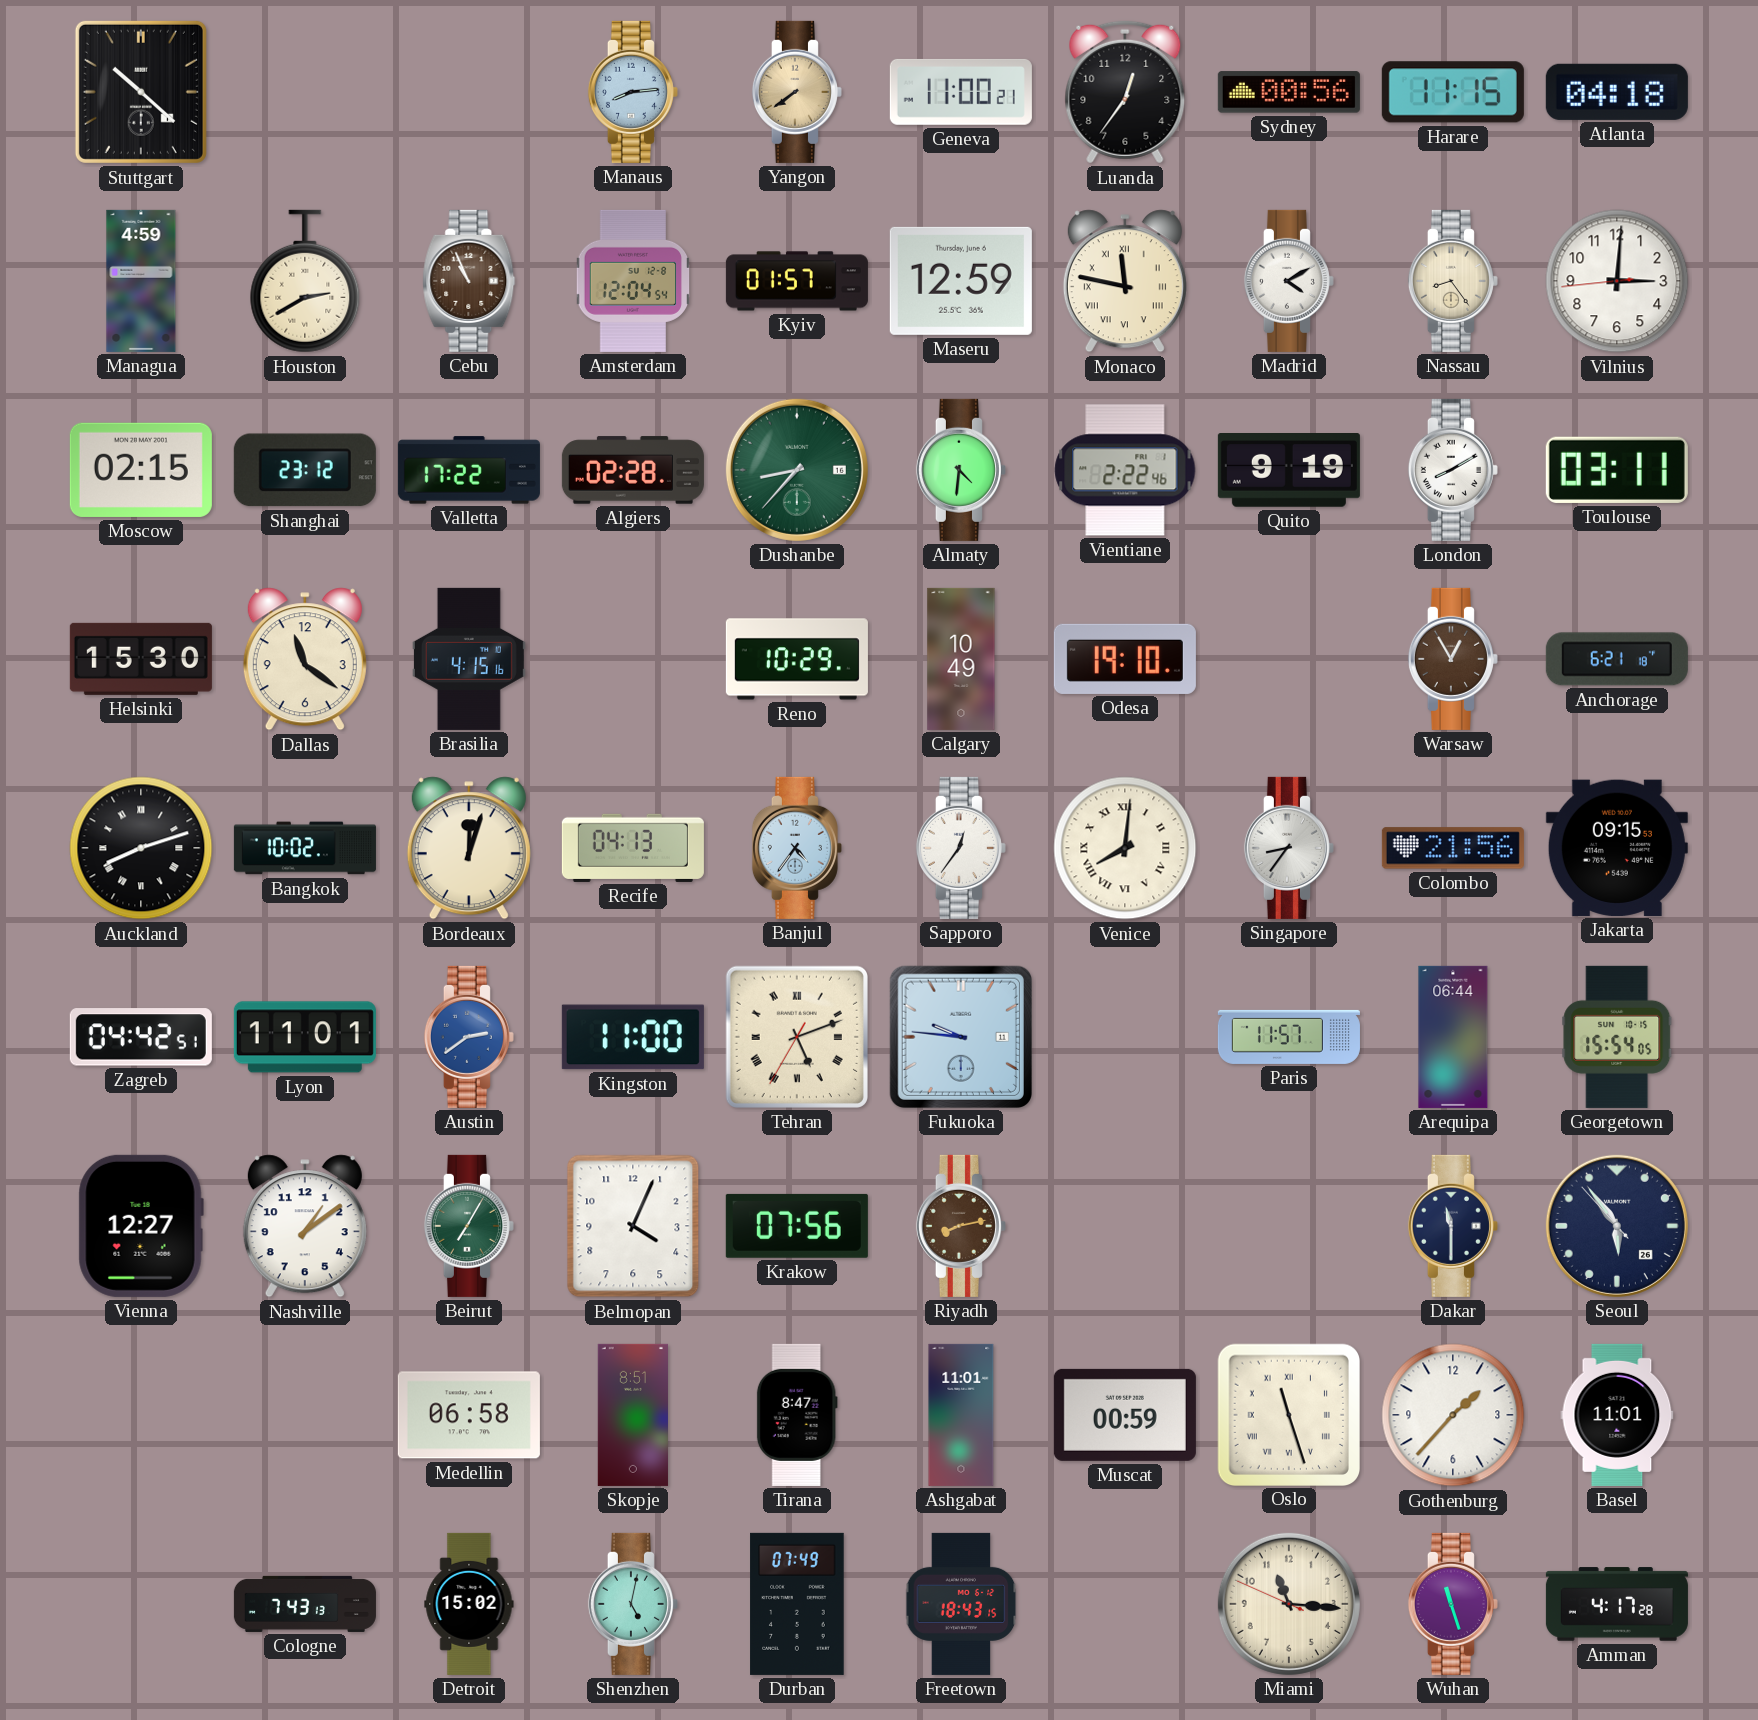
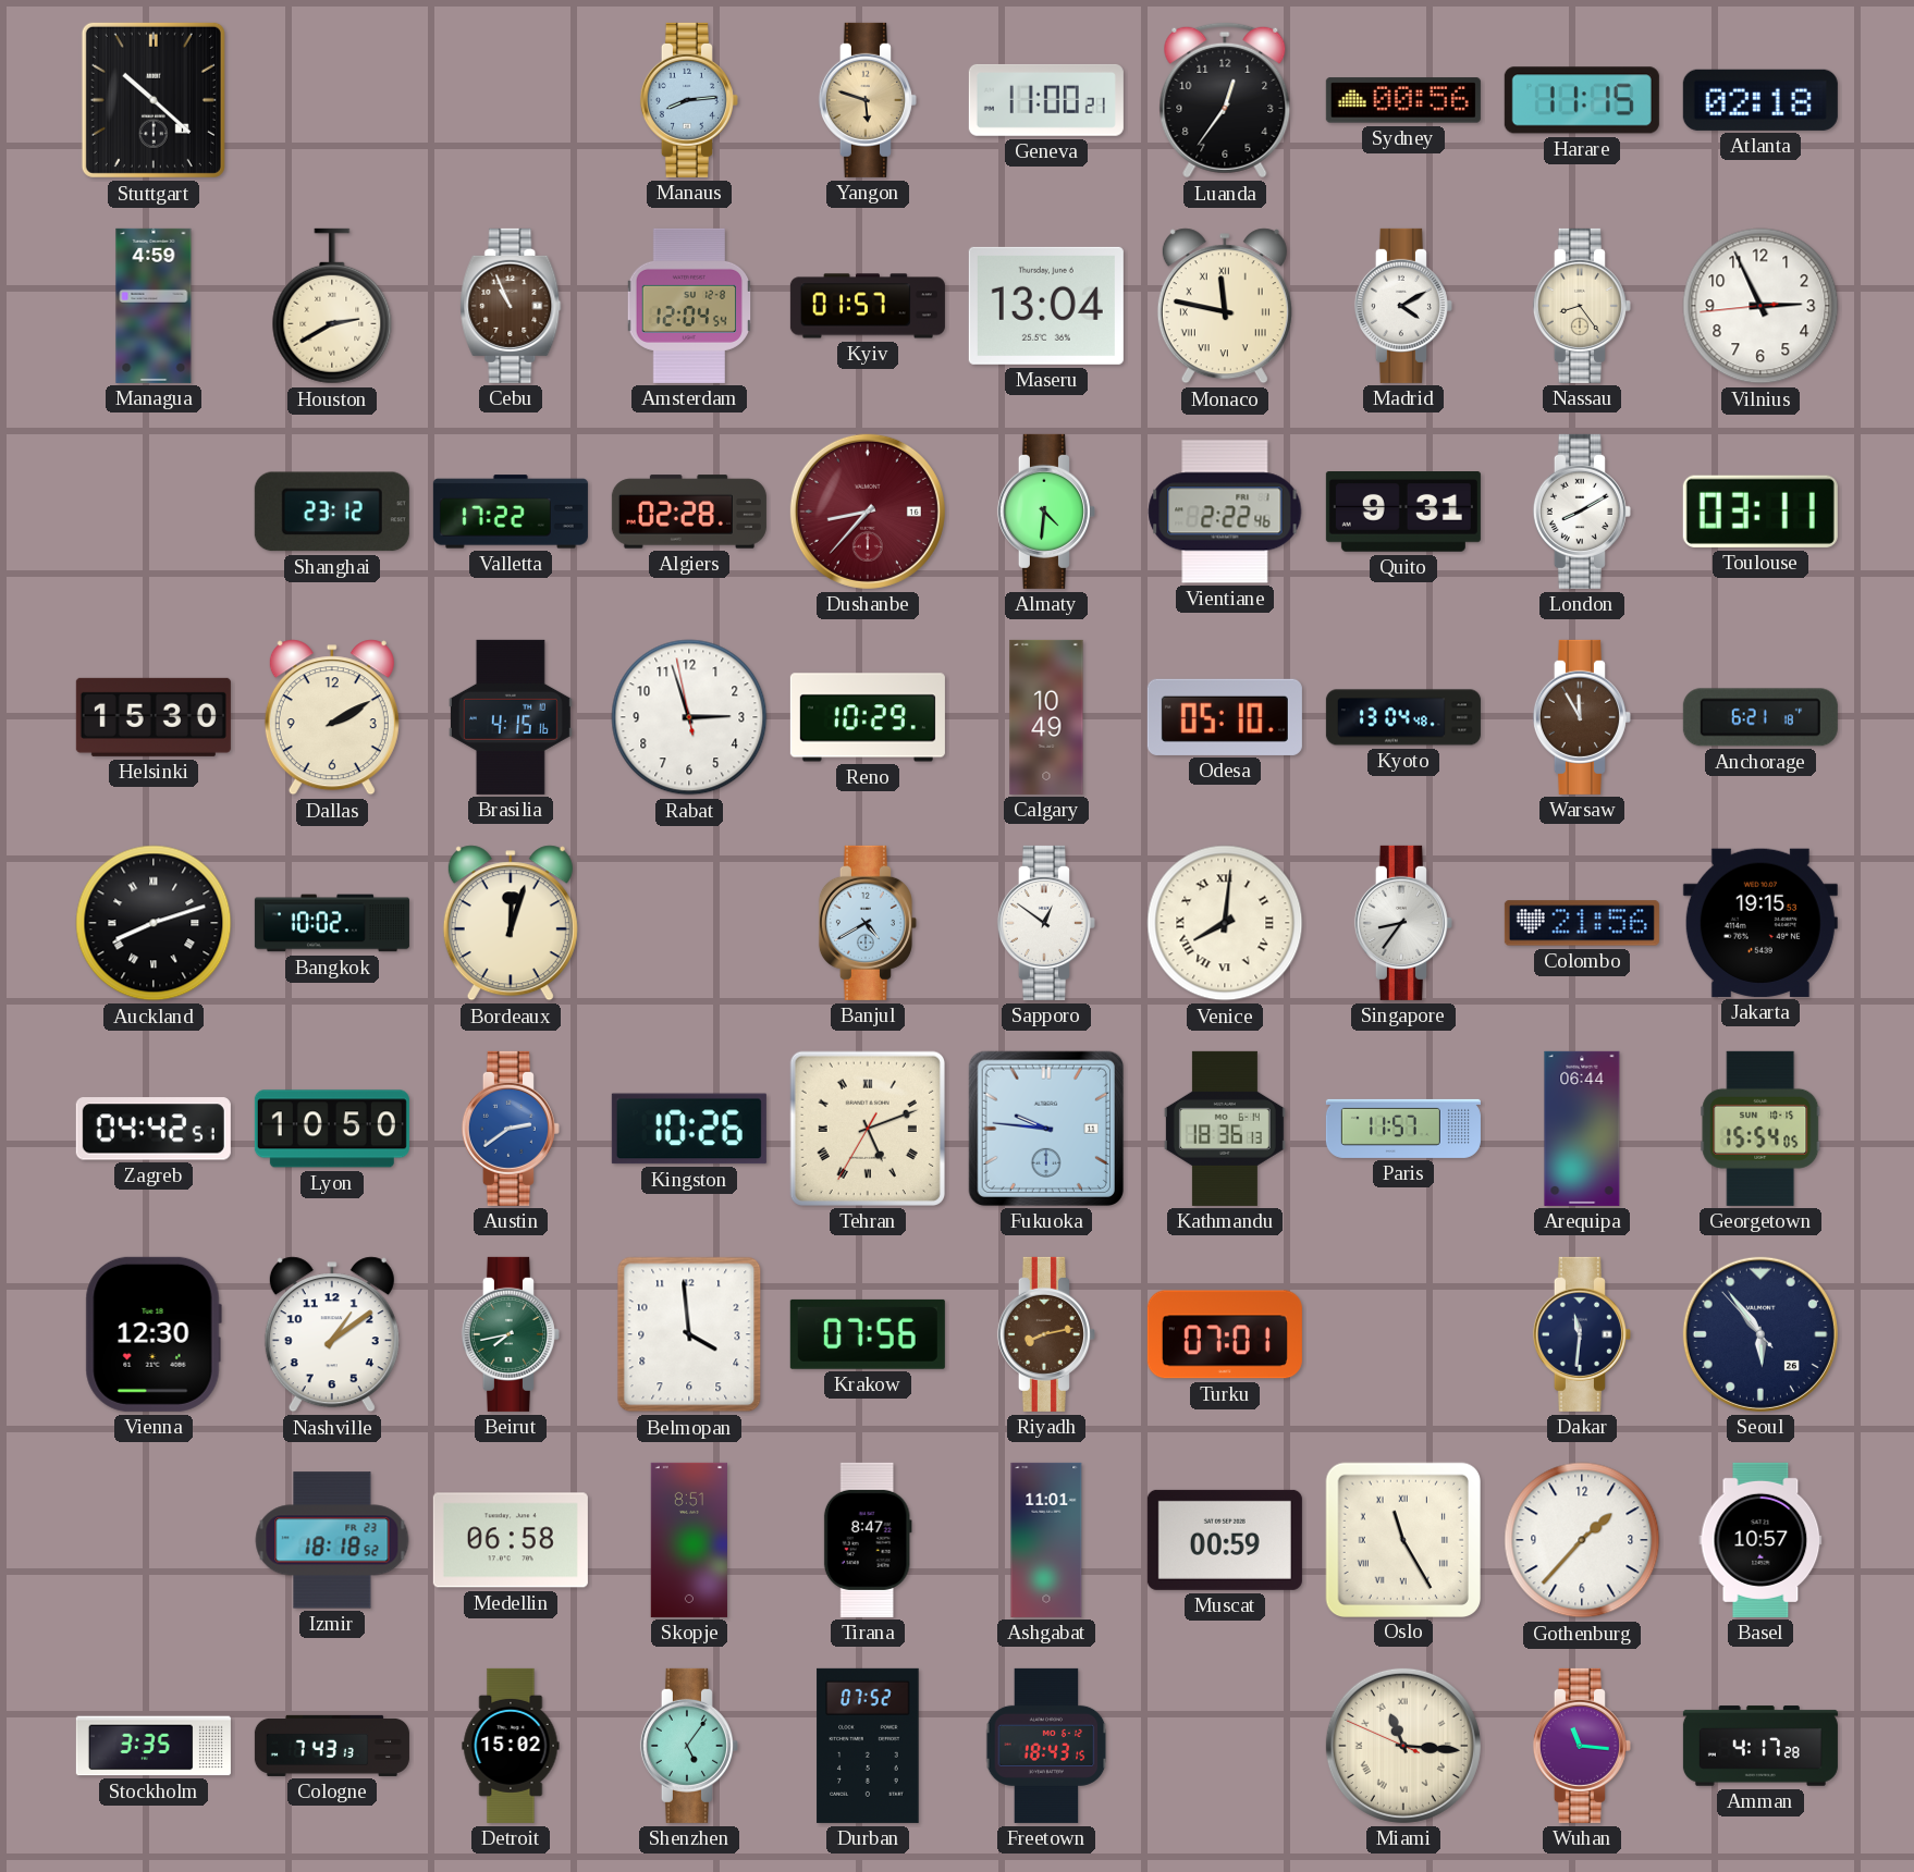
Yangon: 7:39 -> 5:48 (868, 100)
Atlanta: 04:18 -> 02:18 (1760, 100)
Maseru: 12:59 -> 13:04 (1046, 306)
Vilnius: 3:00 -> 2:55 (1760, 306)
Moscow: 02:15 -> none (141, 470)
Dushanbe dial: green -> burgundy (868, 512)
Quito: 9:19 -> 9:31 (1403, 513)
Dallas: 11:21 -> 2:10 (332, 717)
Rabat: none -> 2:56 (689, 717)
Odesa: 19:10 -> 05:10 (1225, 717)
Kyoto: none -> 13:04 (1403, 717)
Warsaw: 12:55 -> 11:55 (1582, 717)
Recife: 04:13 -> none (633, 848)
Banjul: 4:36 -> 4:40 (868, 923)
Sapporo: 12:36 -> 12:51 (1046, 923)
Jakarta: 09:15 -> 19:15 (1760, 923)
Lyon: 11:01 -> 10:50 (332, 1129)
Kingston: 11:00 -> 10:26 (689, 1129)
Kathmandu: none -> 18:36 (1225, 1129)
Vienna: 12:27 -> 12:30 (154, 1334)
Beirut: 7:05 -> 7:43 (511, 1334)
Belmopan: 4:04 -> 3:59 (689, 1334)
Turku: none -> 07:01 (1225, 1334)
Dakar: 11:30 -> 11:31 (1582, 1334)
Izmir: none -> 18:18 (332, 1540)
Oslo: 11:27 -> 11:25 (1402, 1539)
Basel: 11:01 -> 10:57 (1760, 1540)
Stockholm: none -> 3:35 (154, 1746)
Shenzhen: 5:02 -> 5:06 (689, 1746)
Durban: 07:49 -> 07:52 (868, 1746)
Miami numerals: Arabic -> Roman (1403, 1746)
Wuhan: 11:27 -> 11:16 (1582, 1746)
